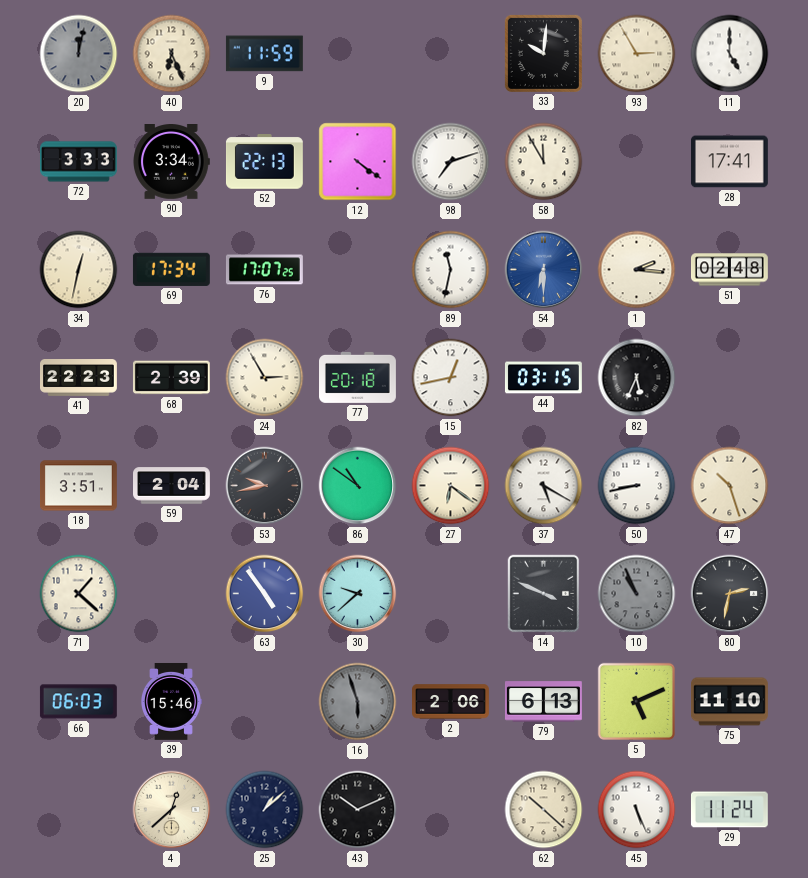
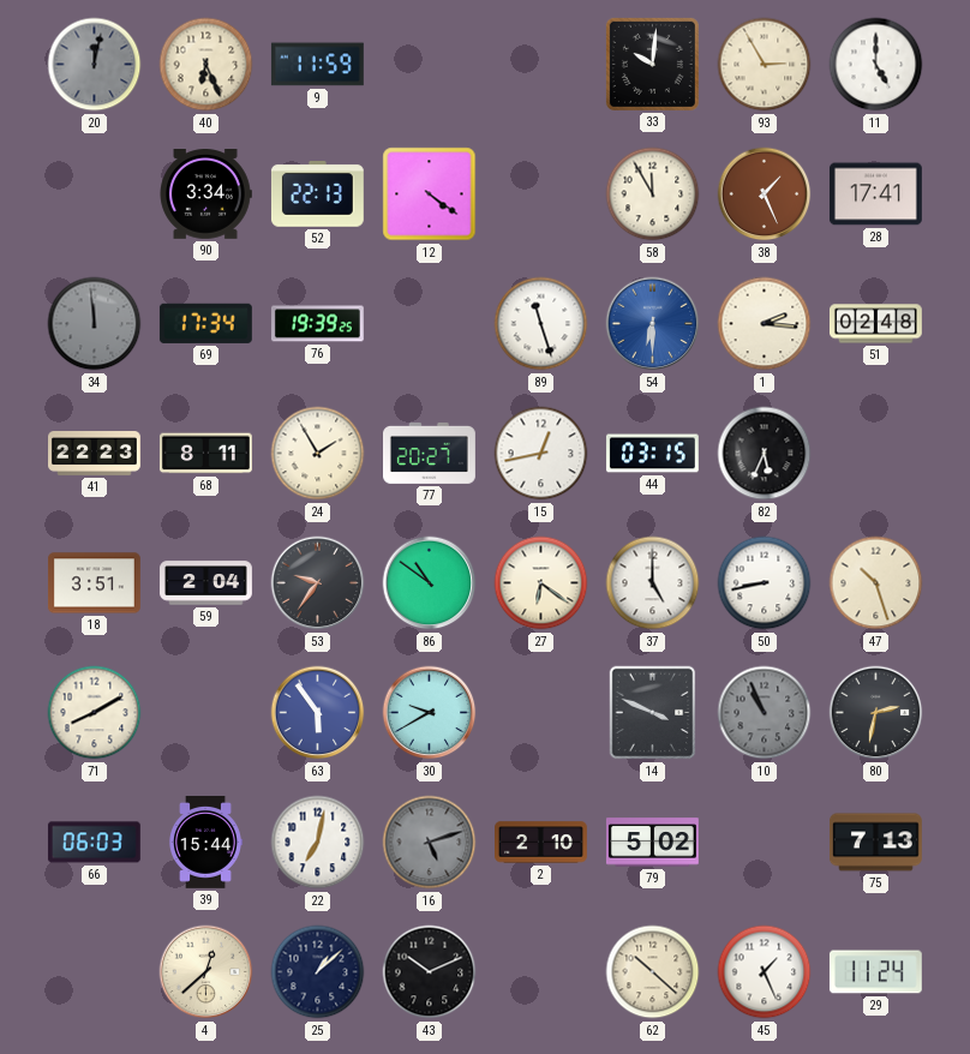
72: 3:33 -> none (79, 162)
98: 7:12 -> none (451, 162)
38: none -> 1:26 (765, 194)
34: 12:32 -> 11:59 (95, 324)
34 dial: cream -> grey (95, 324)
76: 17:07 -> 19:39 (317, 324)
89: 11:32 -> 11:27 (541, 324)
68: 2:39 -> 8:11 (205, 454)
24: 2:55 -> 1:55 (318, 454)
77: 20:18 -> 20:27 (430, 453)
53: 9:43 -> 9:36 (318, 583)
37: 5:20 -> 5:00 (653, 583)
71: 1:22 -> 8:10 (95, 713)
63: 4:54 -> 5:54 (318, 713)
30: 9:38 -> 9:40 (430, 713)
39: 15:46 -> 15:44 (205, 842)
22: none -> 7:02 (318, 843)
16: 5:57 -> 5:12 (430, 843)
2: 2:06 -> 2:10 (541, 843)
79: 6:13 -> 5:02 (652, 843)
5: 5:11 -> none (636, 701)
75: 11:10 -> 7:13 (876, 843)
45: 5:26 -> 1:26 (765, 972)
